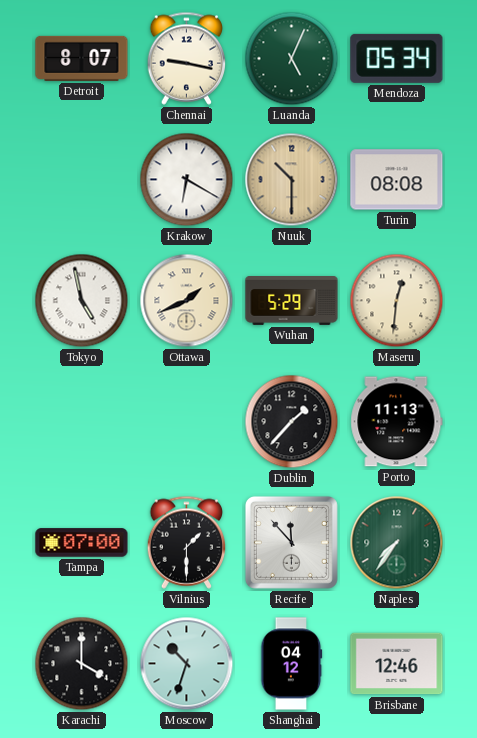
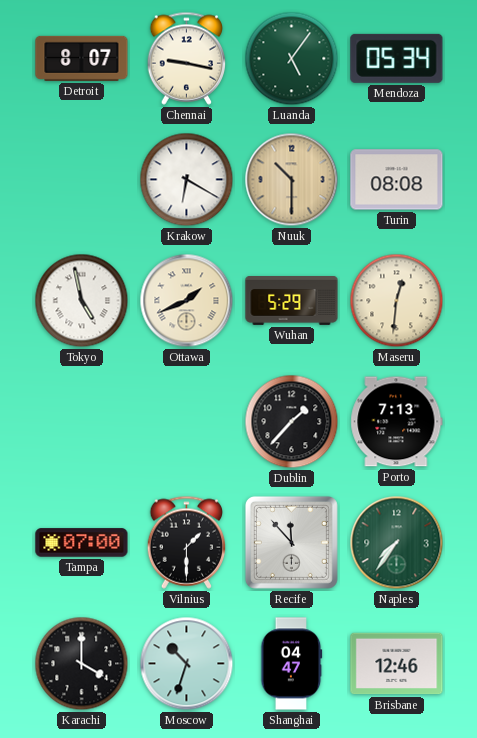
Luanda: 5:04 -> 5:06 (292, 59)
Porto: 11:13 -> 7:13 (397, 422)
Shanghai: 04:12 -> 04:47 (292, 664)
